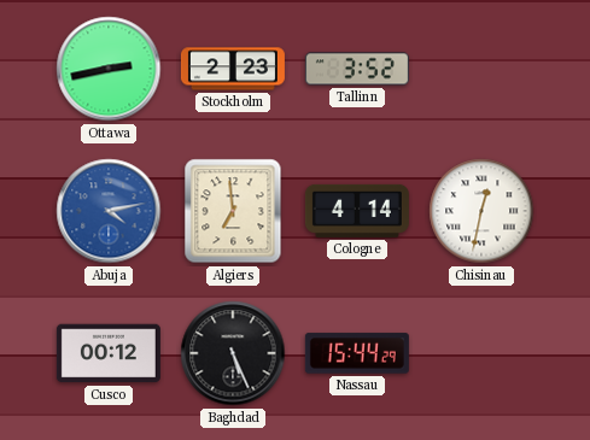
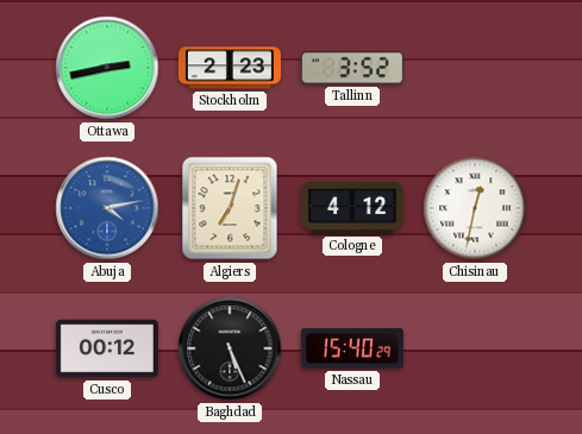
Algiers: 6:59 -> 7:03 (230, 208)
Cologne: 4:14 -> 4:12 (352, 208)
Nassau: 15:44 -> 15:40 (352, 348)
